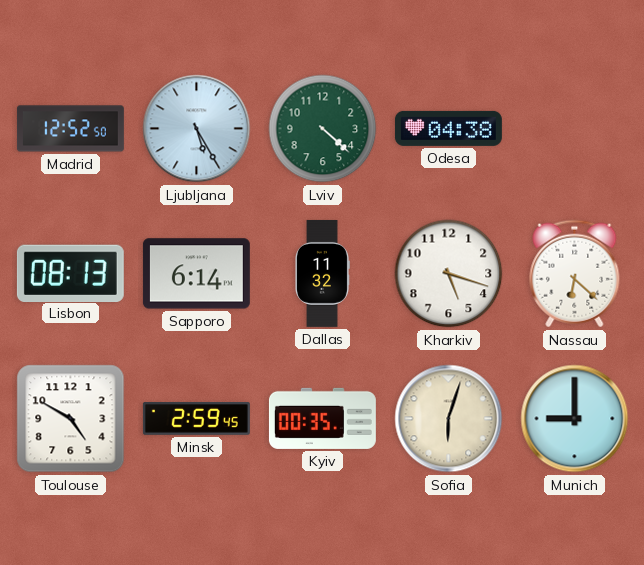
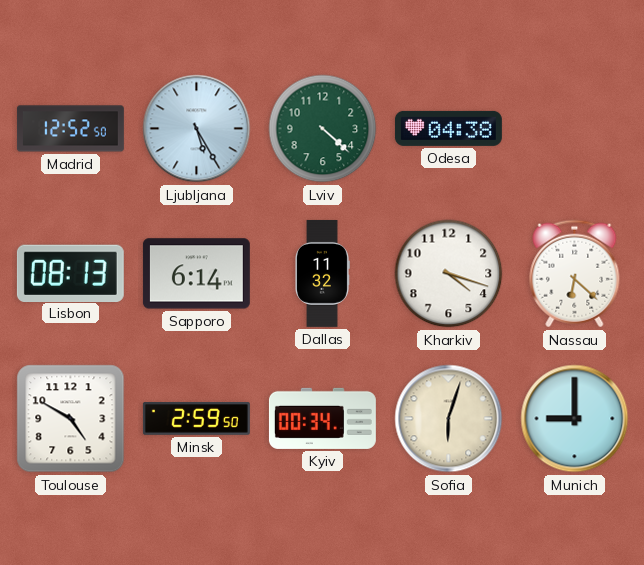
Kharkiv: 5:18 -> 4:18 (449, 274)
Minsk: 2:59:45 -> 2:59:50 (196, 419)
Kyiv: 00:35 -> 00:34 (322, 418)
